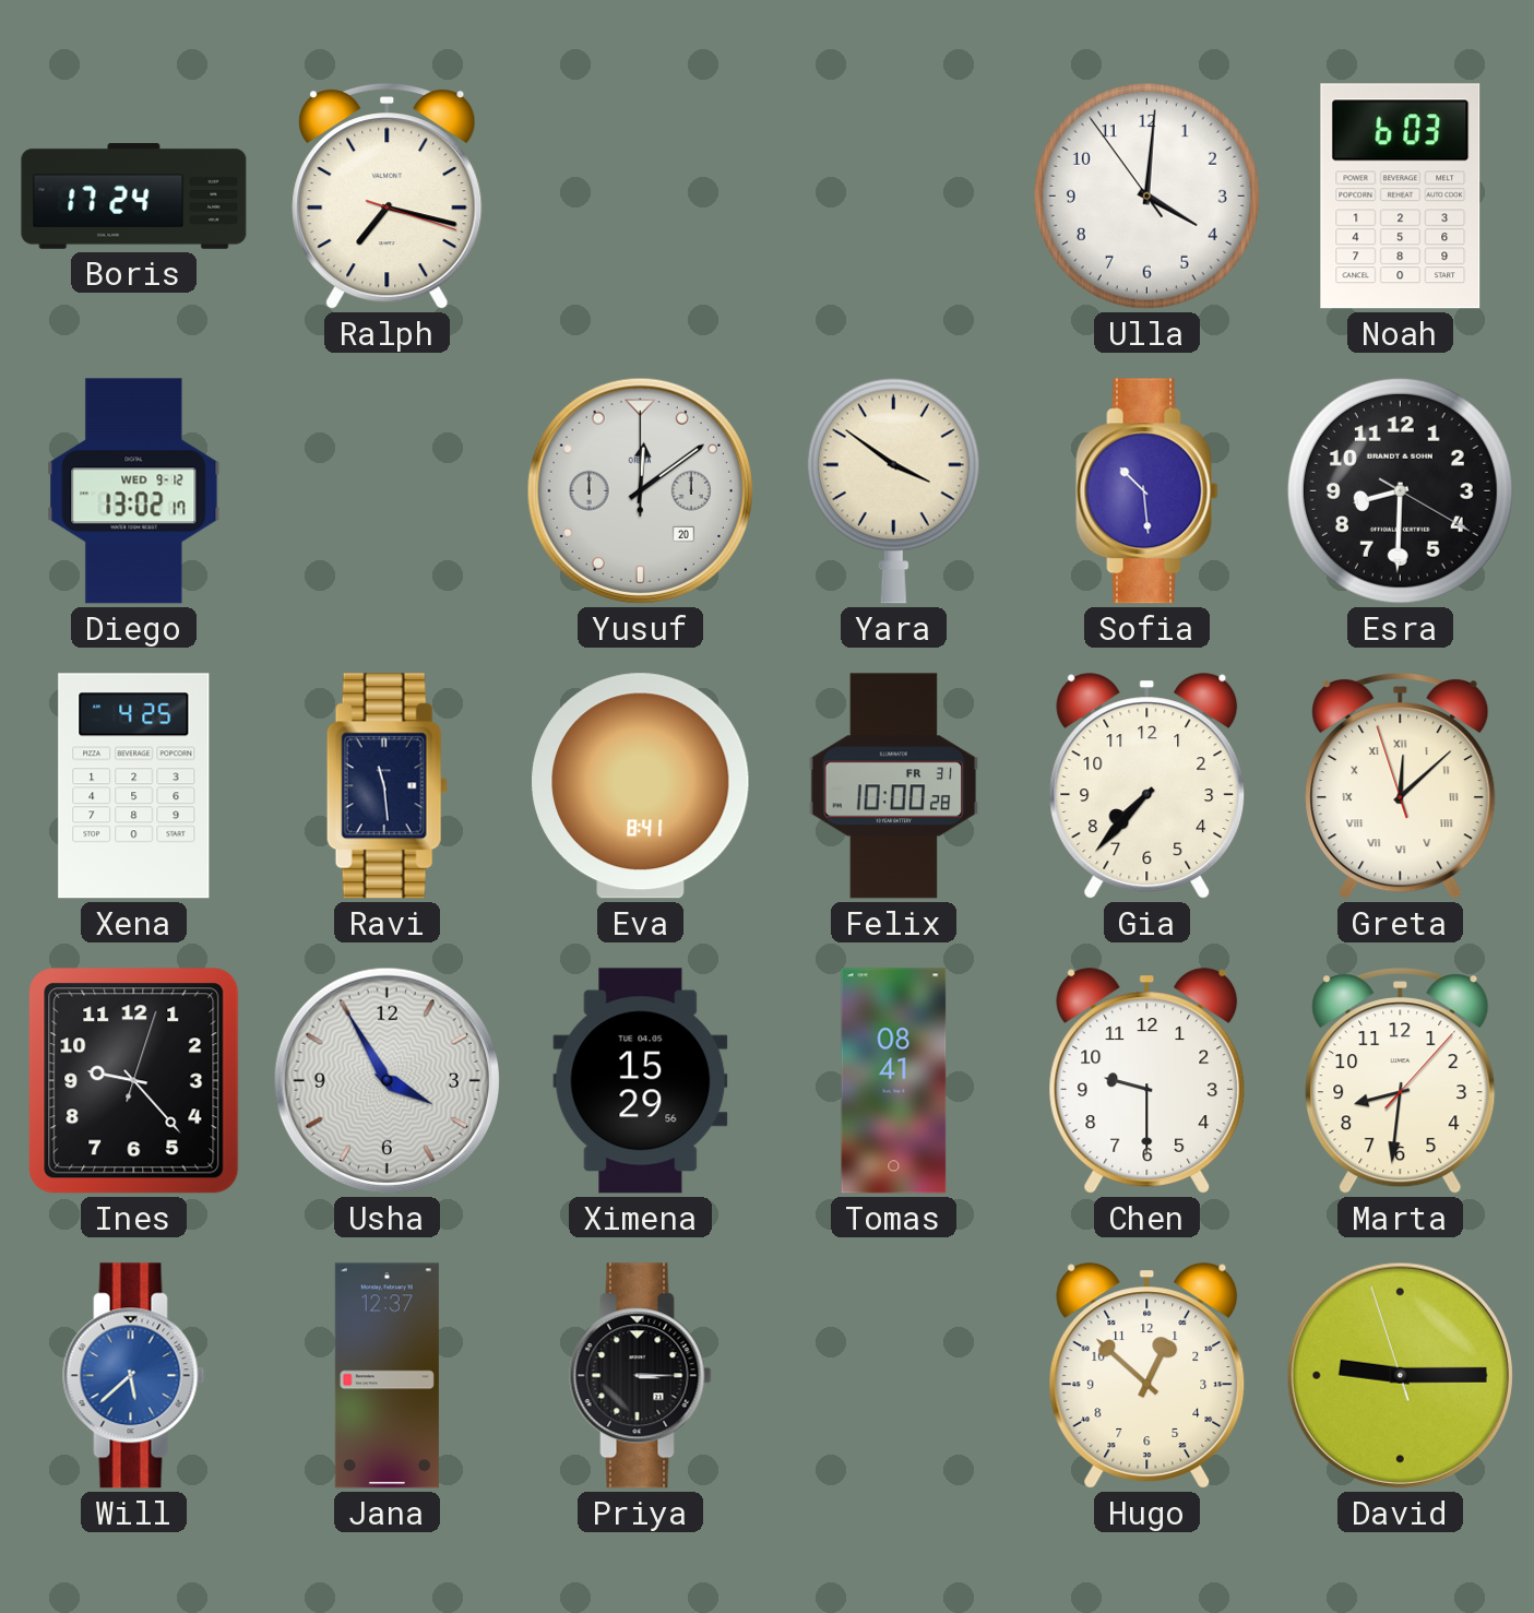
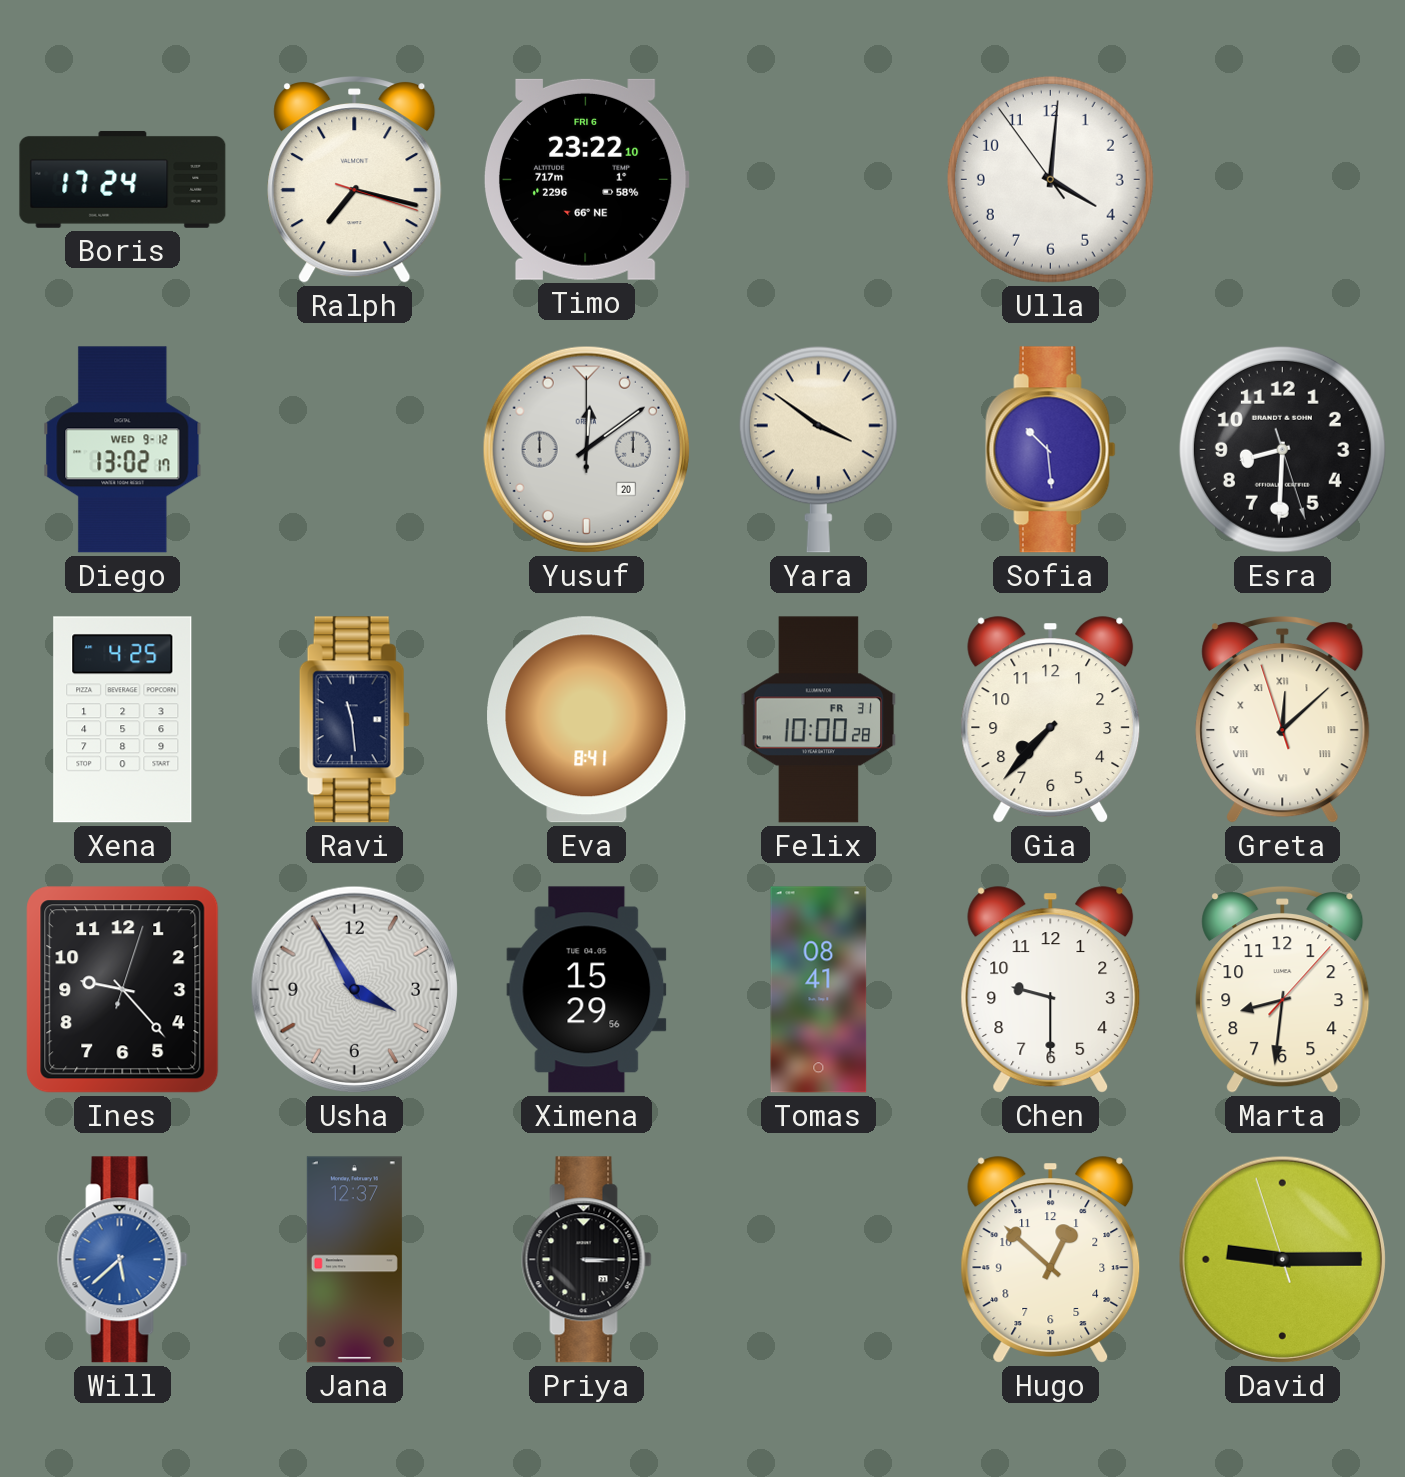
Timo: none -> 23:22 (586, 179)
Noah: 6:03 -> none (1401, 197)
Esra: 8:30:20 -> 8:30:27 (1282, 449)
